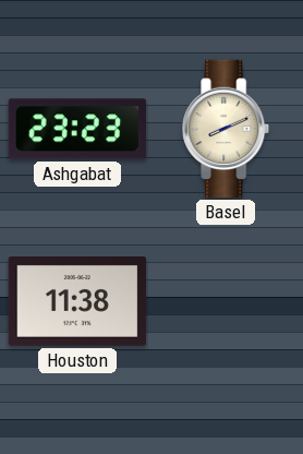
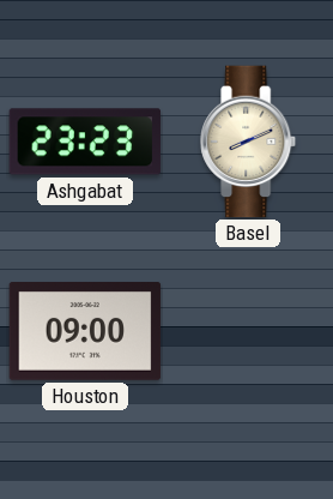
Houston: 11:38 -> 09:00 (85, 332)
